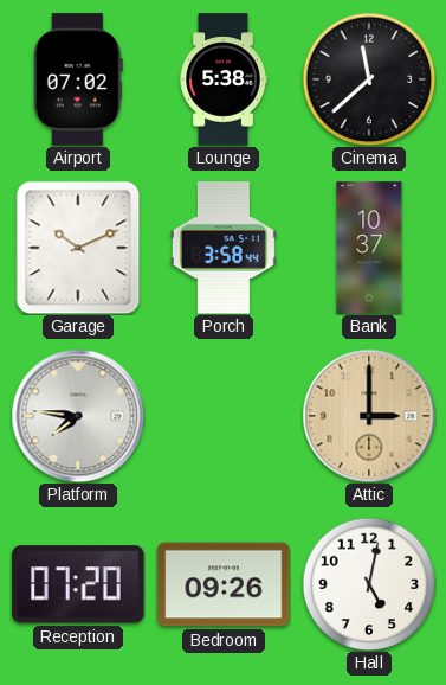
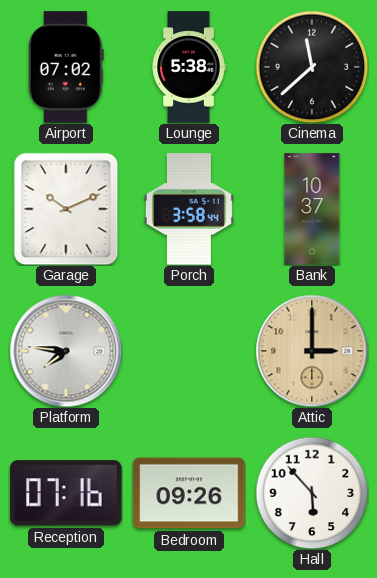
Reception: 07:20 -> 07:16 (66, 493)
Hall: 5:02 -> 5:53 (312, 493)
